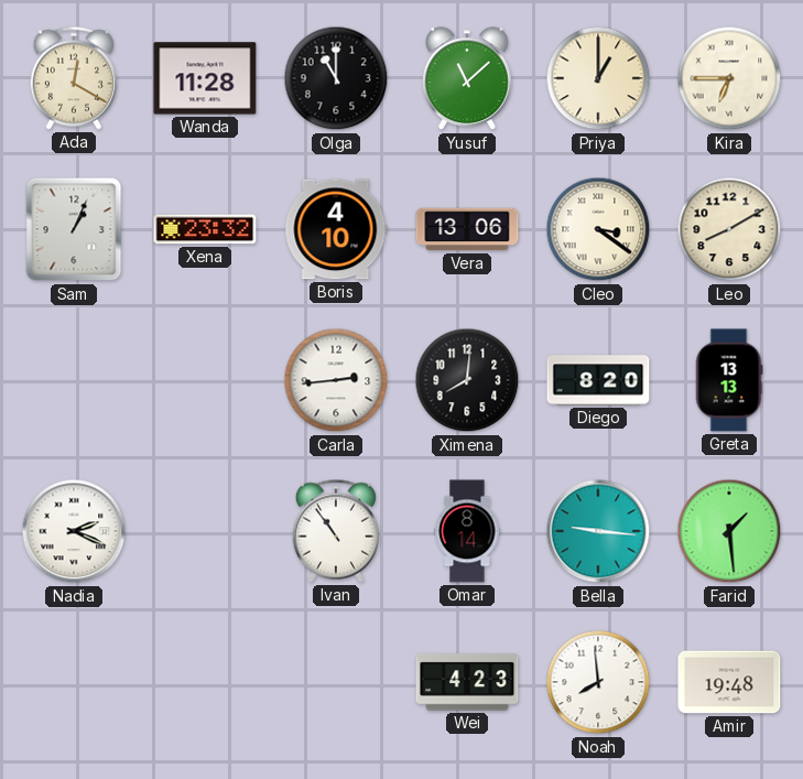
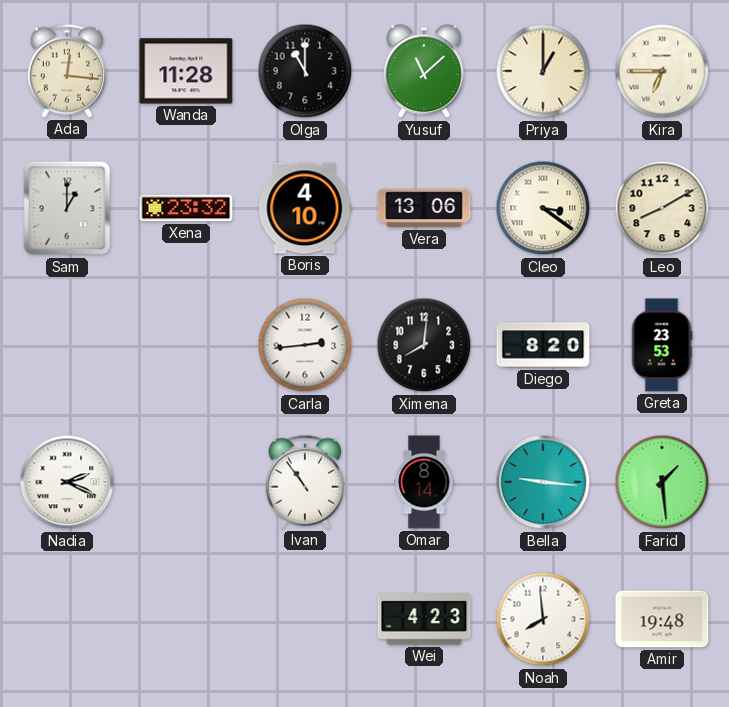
Ada: 12:20 -> 12:16 (67, 71)
Sam: 1:04 -> 1:00 (67, 208)
Greta: 13:13 -> 23:53 (662, 345)
